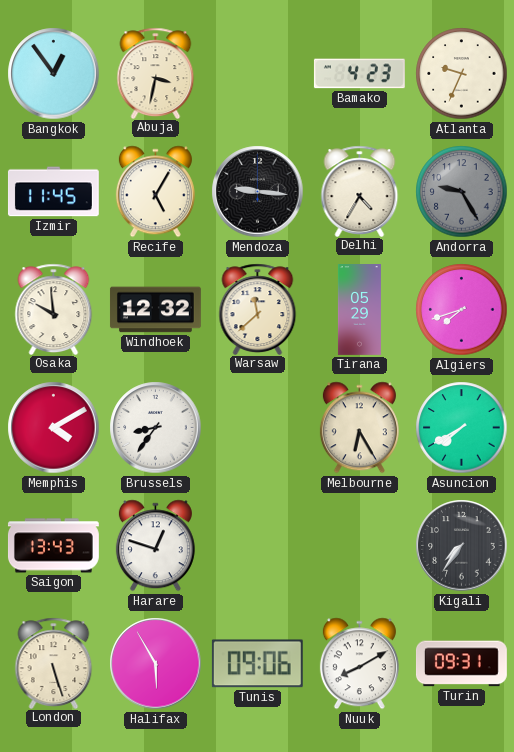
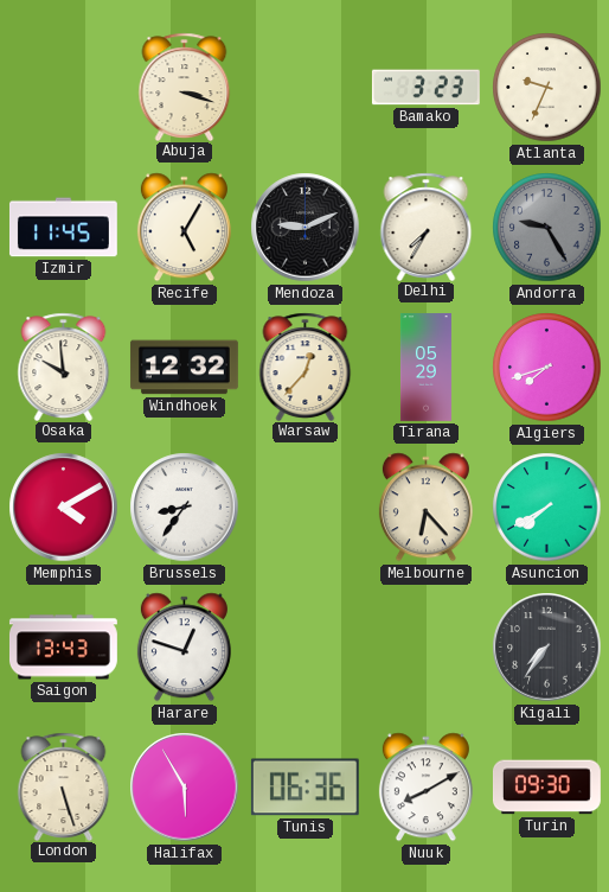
Bangkok: 12:54 -> none (54, 74)
Abuja: 3:32 -> 3:18 (185, 87)
Bamako: 4:23 -> 3:23 (425, 88)
Mendoza: 9:16 -> 9:11 (306, 228)
Delhi: 4:35 -> 7:35 (427, 227)
Warsaw: 11:38 -> 12:37 (306, 367)
Melbourne: 6:25 -> 6:23 (425, 508)
Tunis: 09:06 -> 06:36 (304, 788)
Turin: 09:31 -> 09:30 (546, 788)
